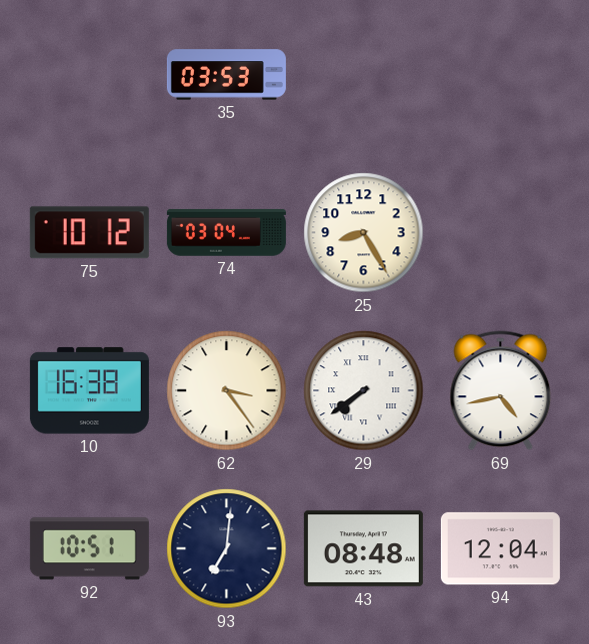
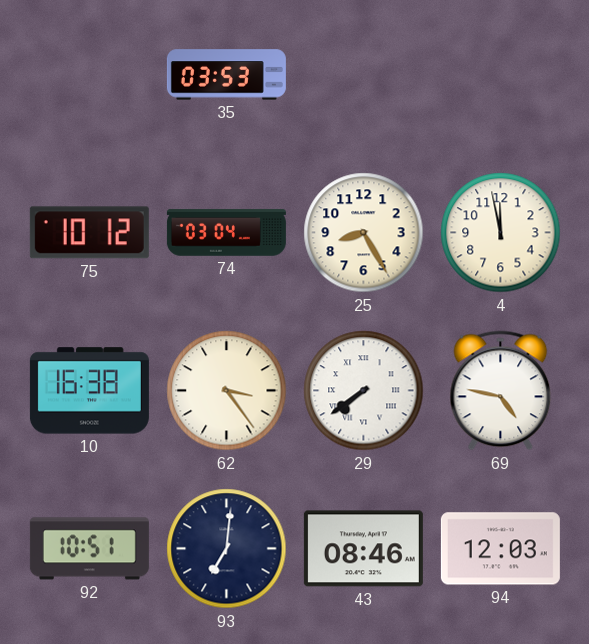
4: none -> 11:58 (501, 233)
69: 4:43 -> 4:47 (501, 391)
43: 08:48 -> 08:46 (363, 549)
94: 12:04 -> 12:03 (500, 549)
